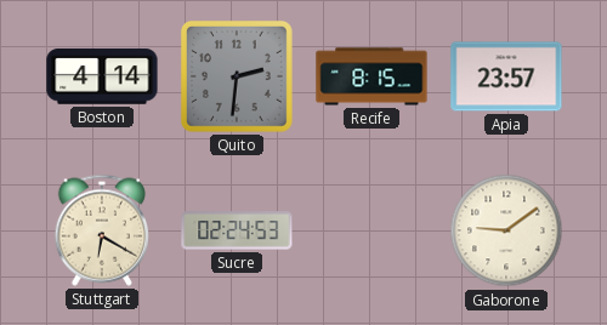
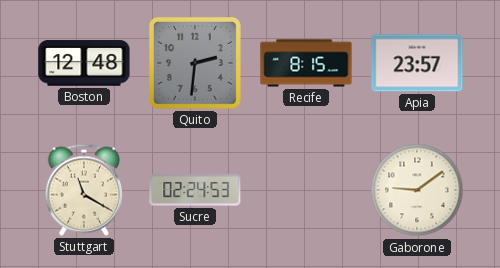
Boston: 4:14 -> 12:48 (84, 63)
Stuttgart: 6:20 -> 11:20 (83, 190)
